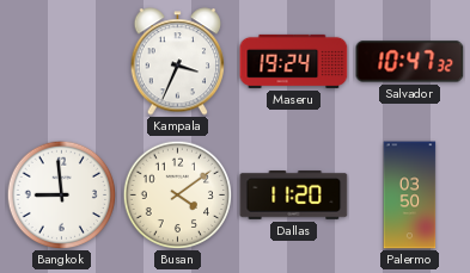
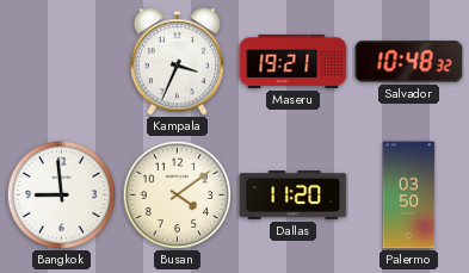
Maseru: 19:24 -> 19:21 (294, 61)
Salvador: 10:47 -> 10:48 (409, 62)
